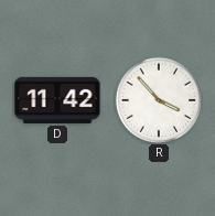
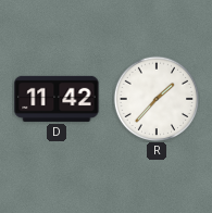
R: 3:53 -> 1:37 (157, 99)
